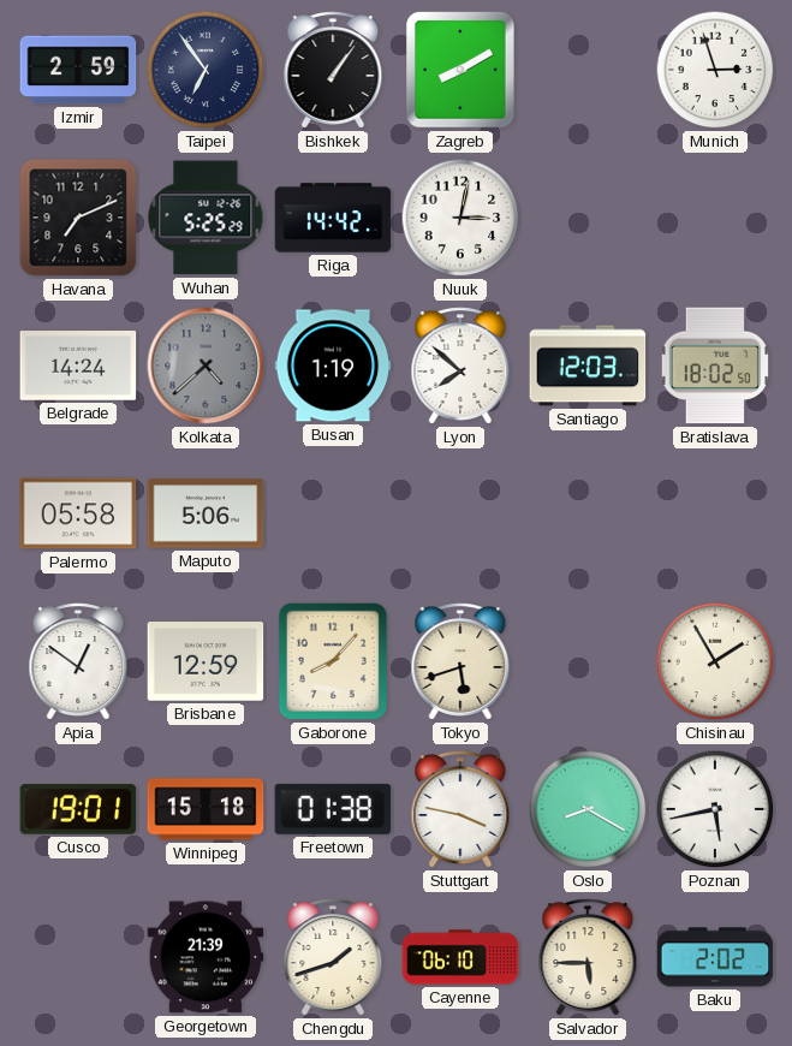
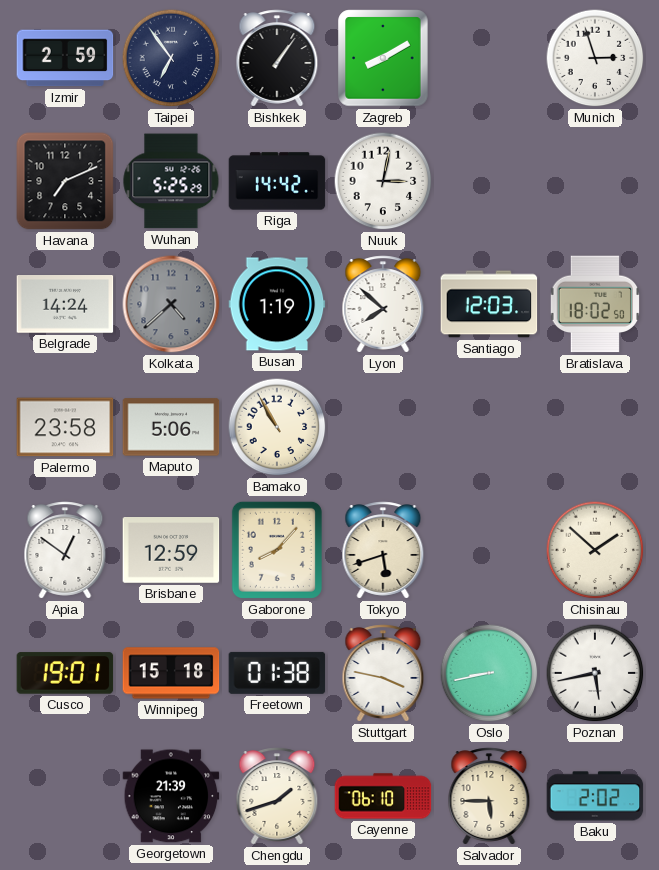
Palermo: 05:58 -> 23:58 (65, 427)
Bamako: none -> 10:55 (277, 427)
Chisinau: 1:55 -> 1:52 (595, 550)
Oslo: 8:20 -> 8:43 (489, 673)
